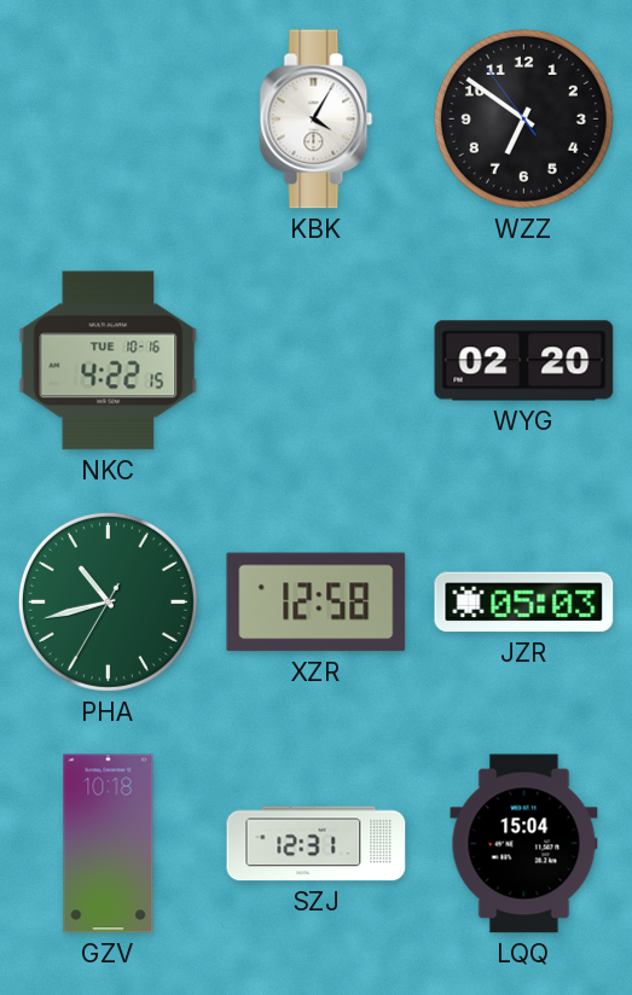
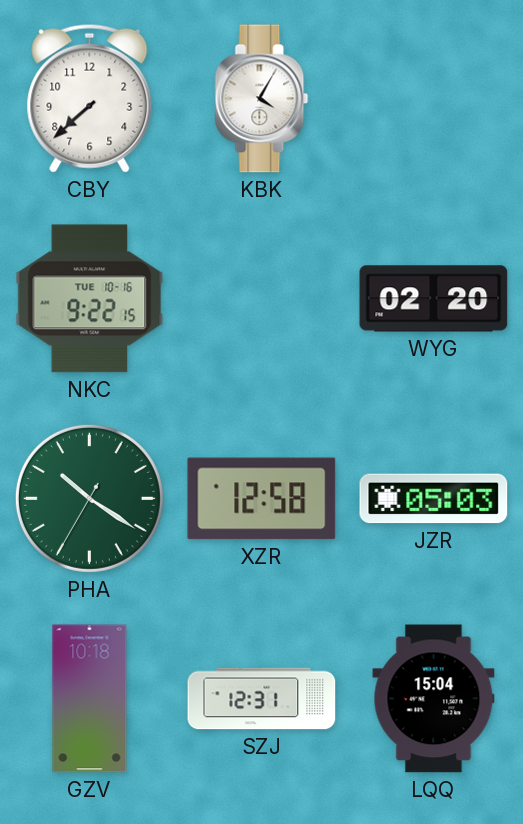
CBY: none -> 7:38 (90, 98)
WZZ: 6:50 -> none (523, 118)
NKC: 4:22 -> 9:22 (90, 299)
PHA: 10:42 -> 10:20 (89, 498)
